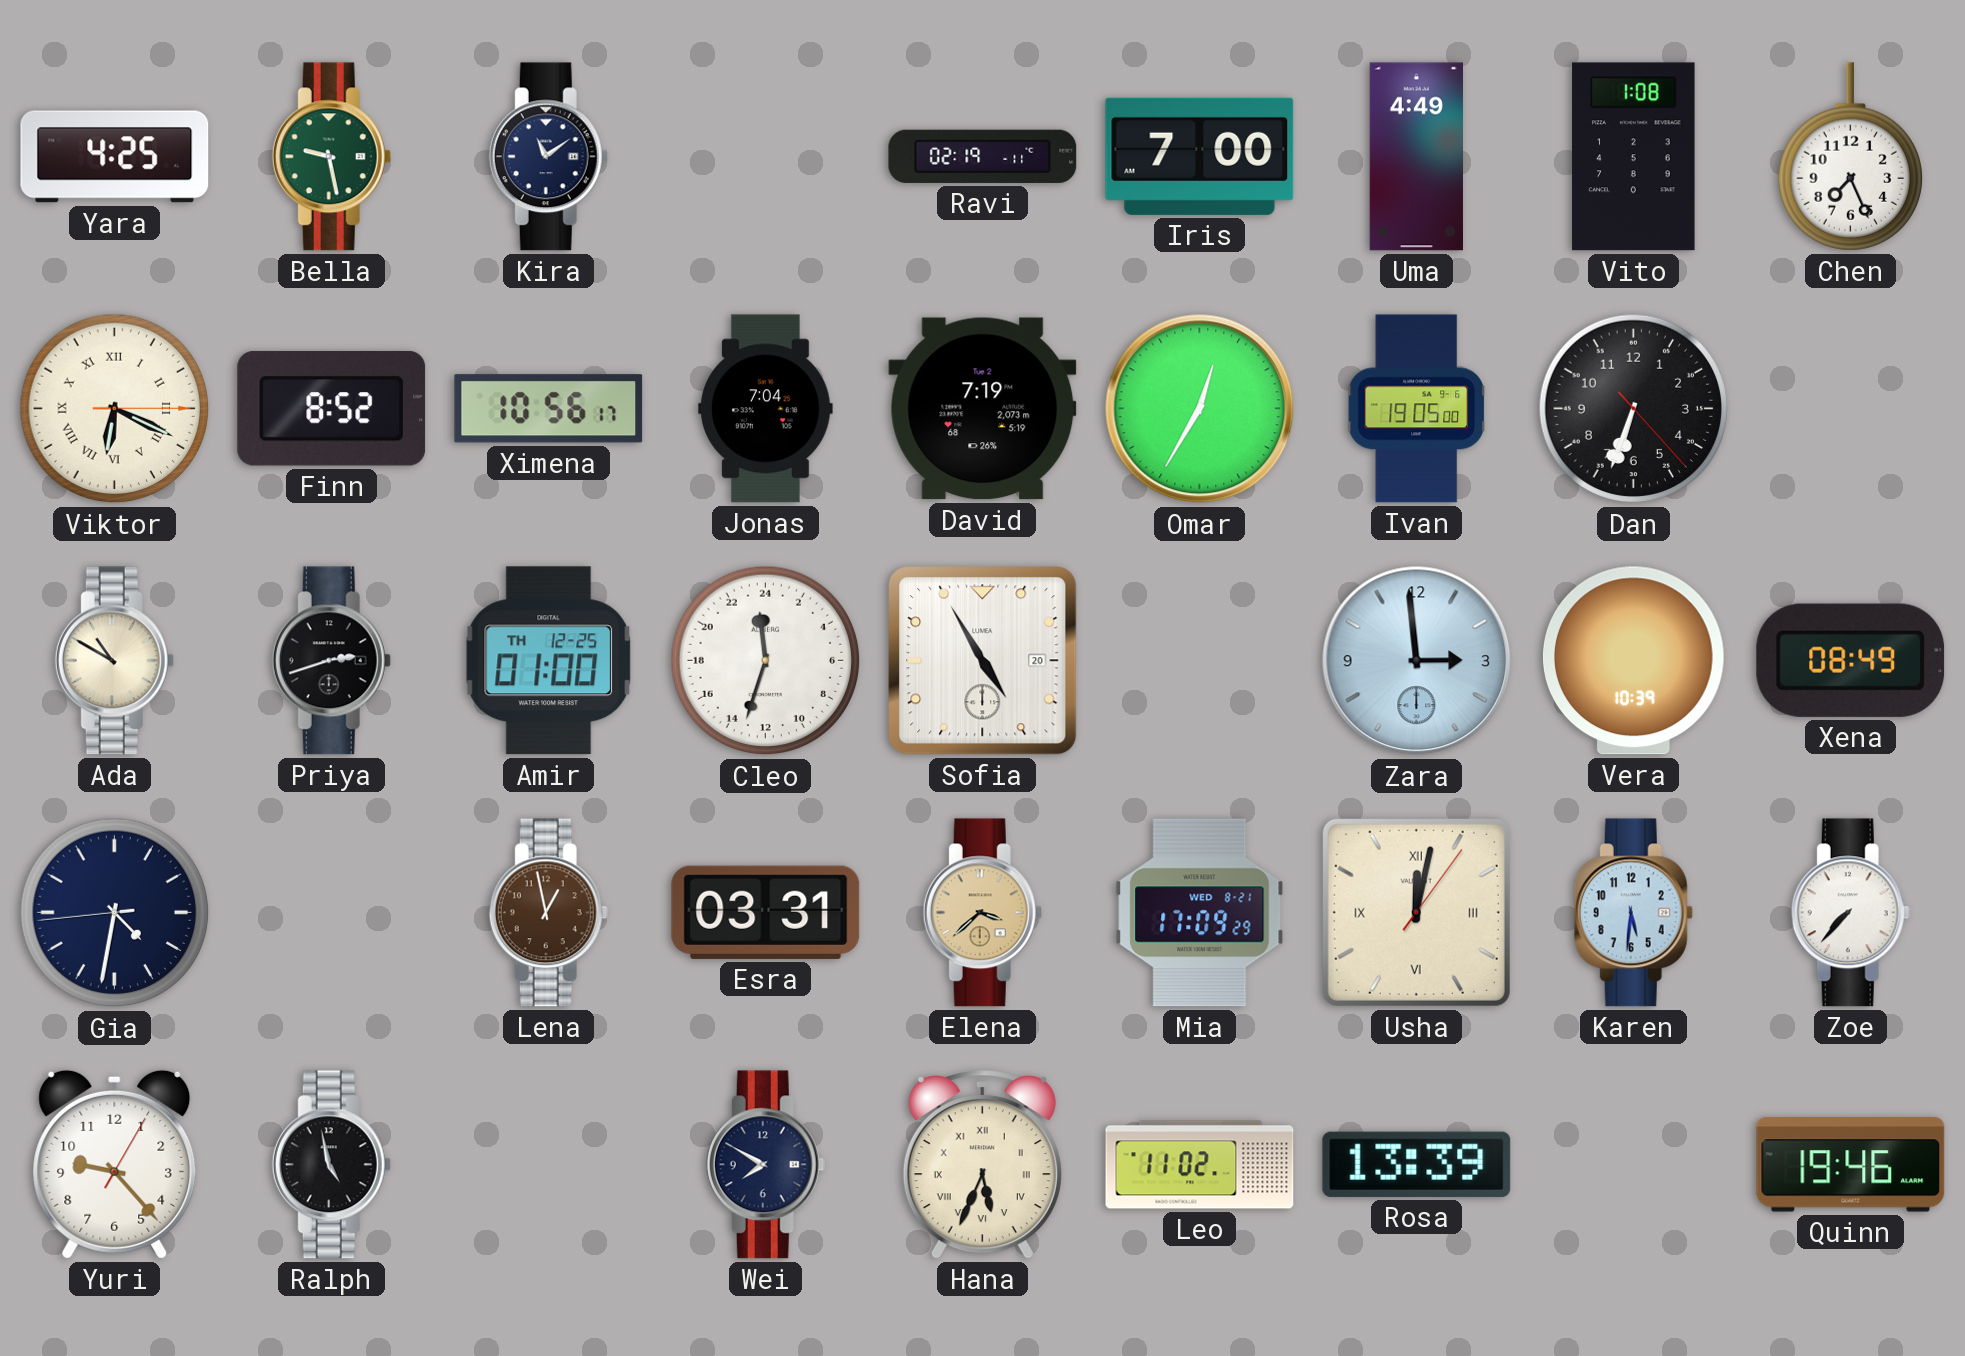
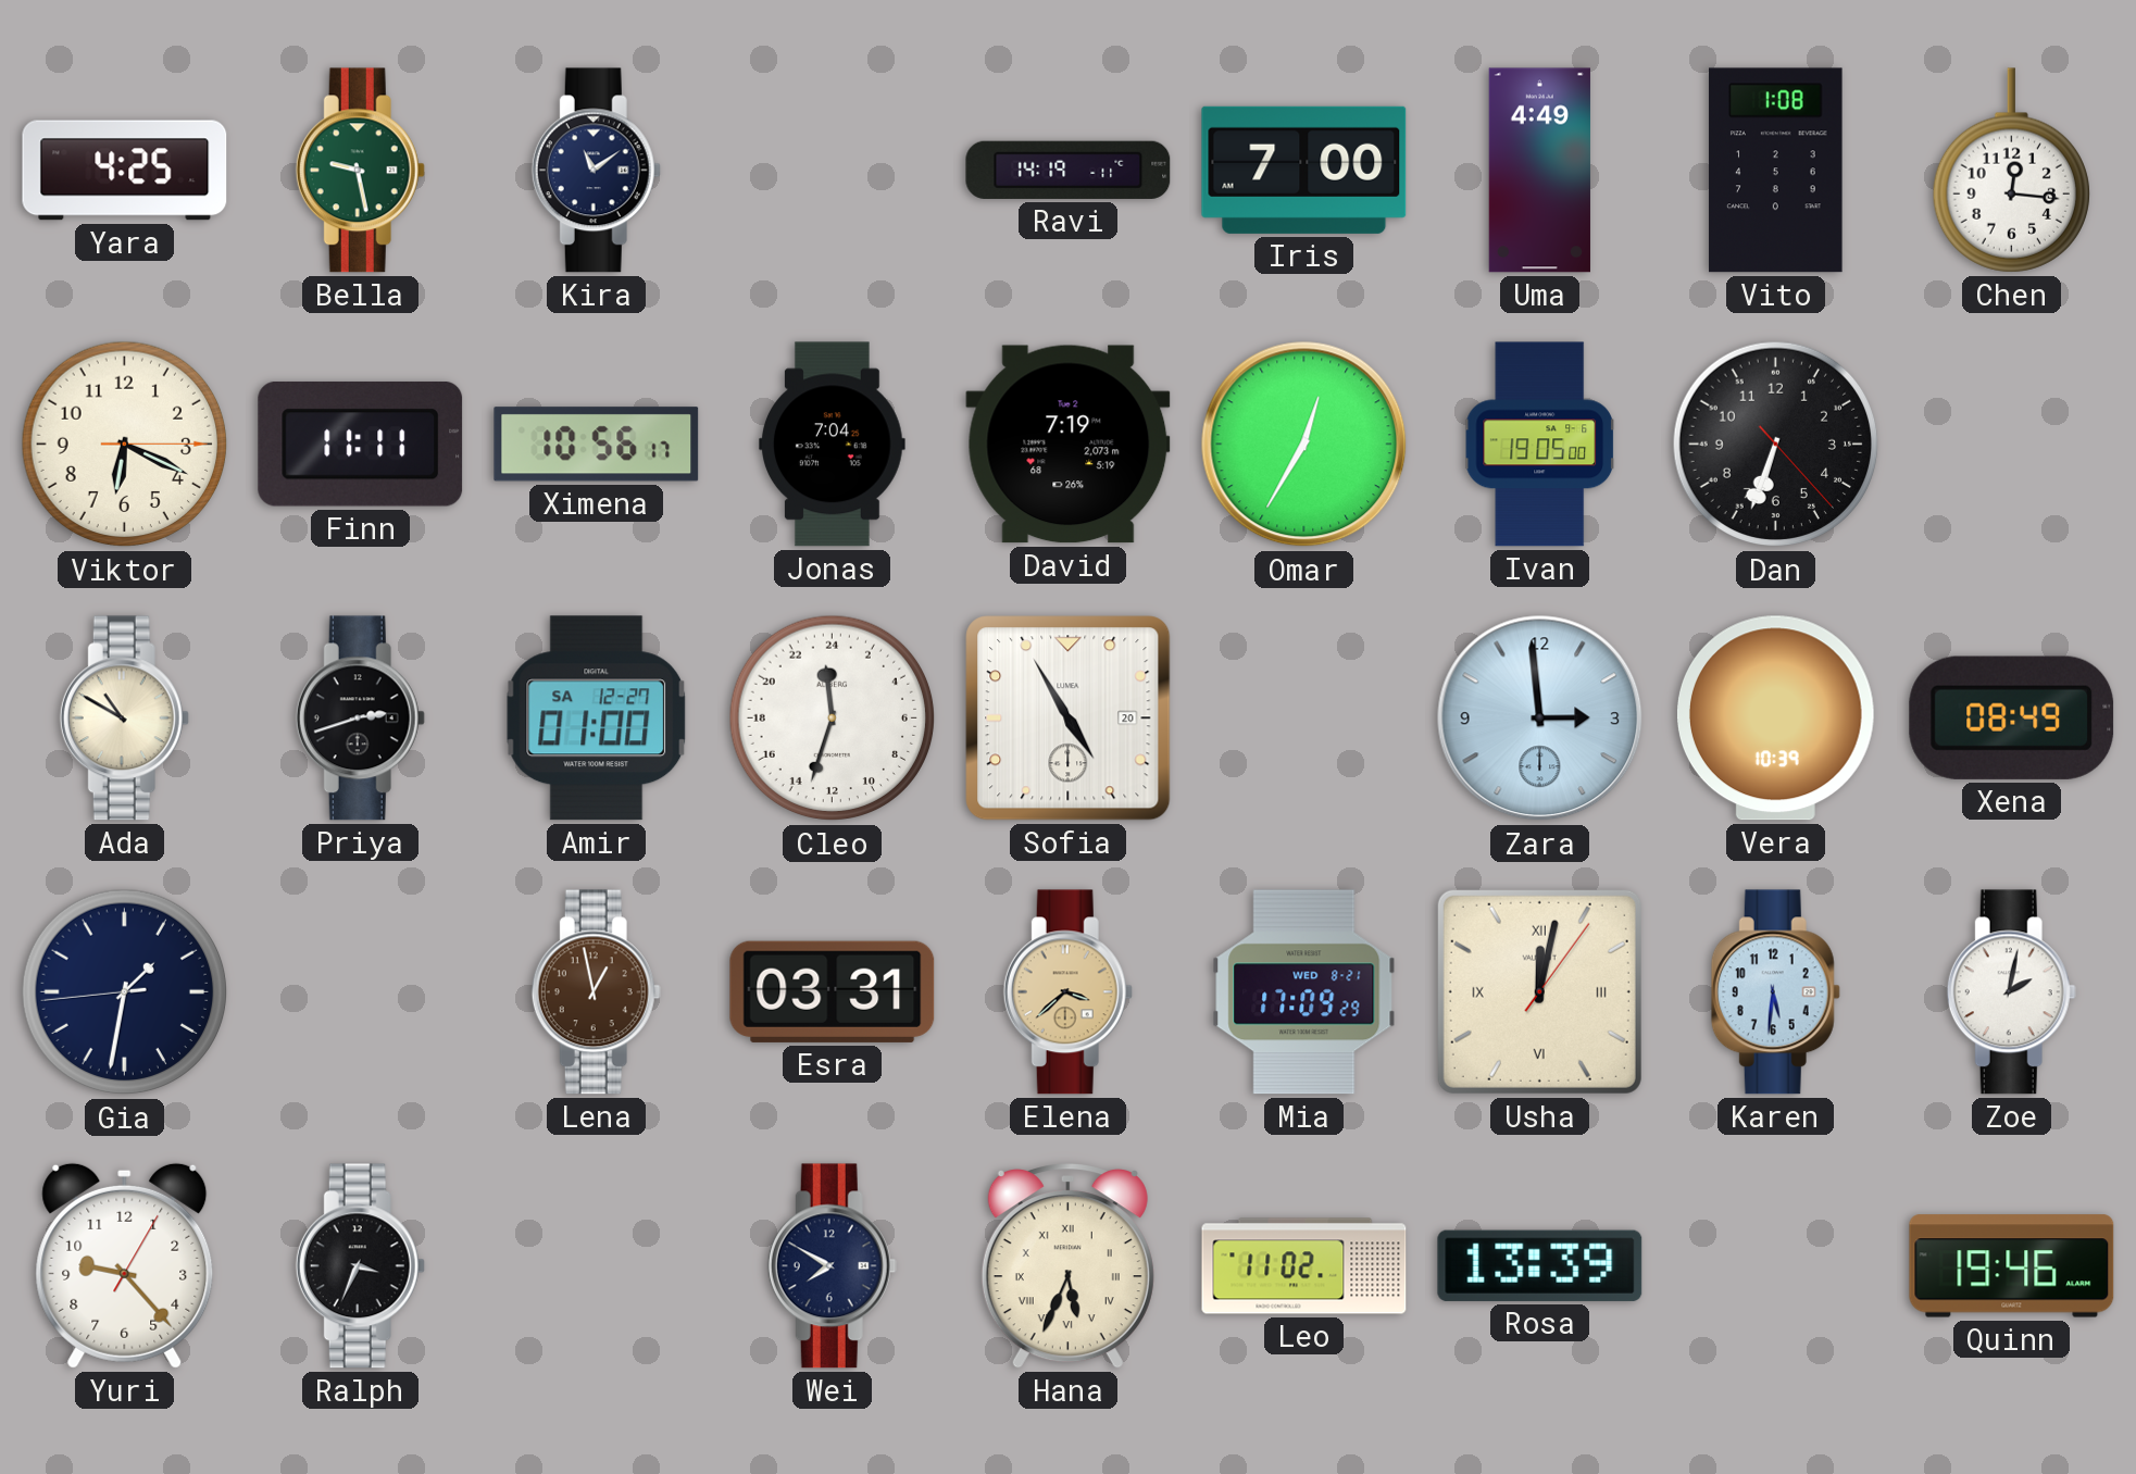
Ravi: 02:19 -> 14:19 (1069, 170)
Chen: 7:26 -> 12:16 (2011, 171)
Viktor numerals: Roman -> Arabic (125, 445)
Finn: 8:52 -> 11:11 (361, 444)
Amir date: TH 12-25 -> SA 12-27 (597, 719)
Gia: 4:31 -> 1:31 (125, 992)
Zoe: 7:37 -> 2:02 (2011, 992)
Ralph: 4:58 -> 3:34 (360, 1266)
